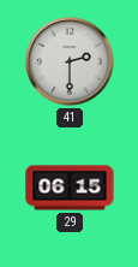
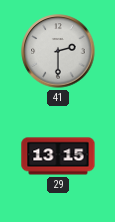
29: 06:15 -> 13:15 (58, 156)
